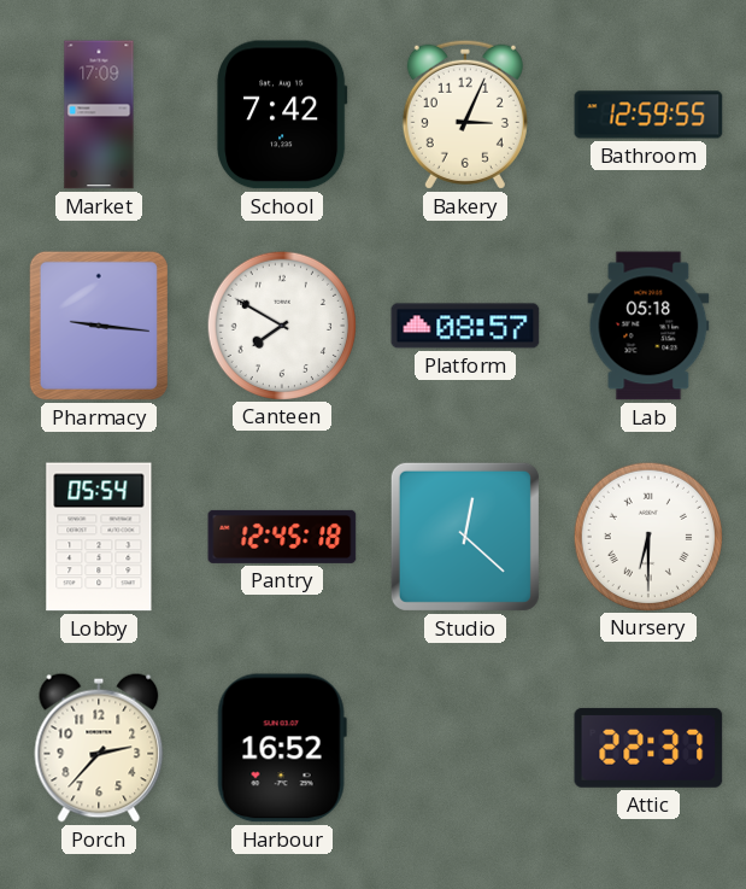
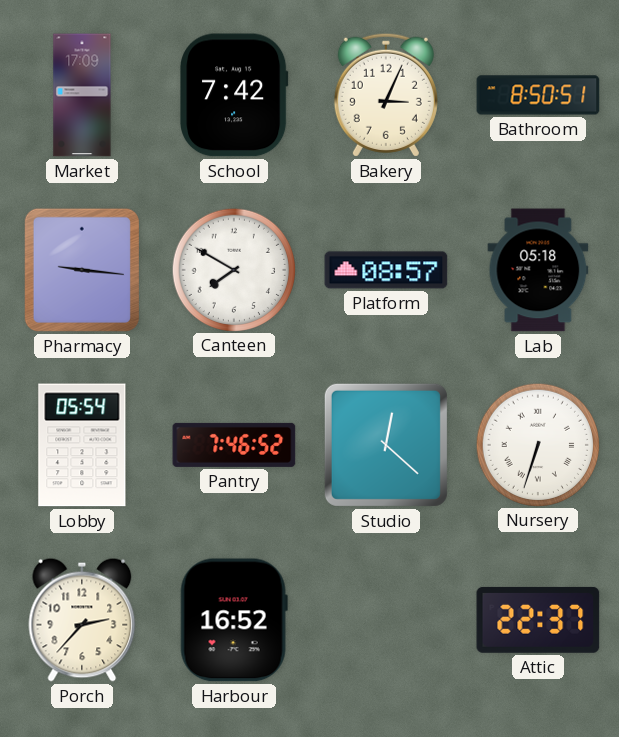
Bathroom: 12:59 -> 8:50 (538, 95)
Pantry: 12:45 -> 7:46 (234, 445)
Nursery: 6:30 -> 6:33 (537, 444)
